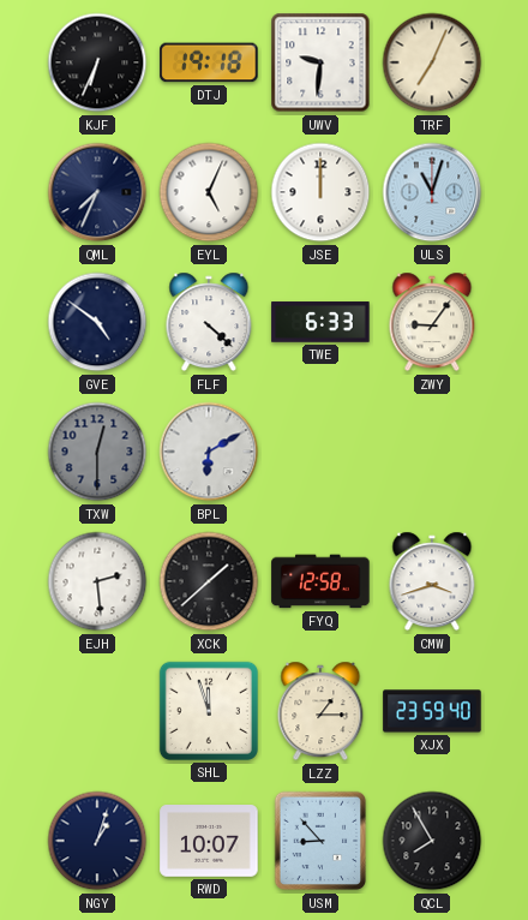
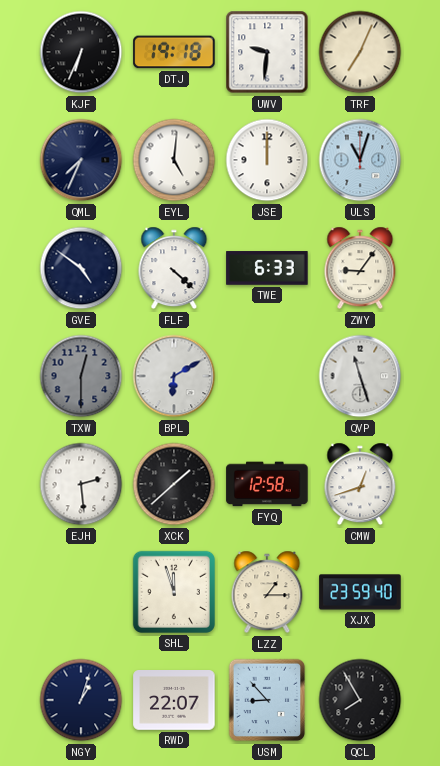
EYL: 5:04 -> 5:01 (174, 160)
QVP: none -> 11:27 (360, 376)
CMW: 3:42 -> 12:42 (360, 484)
RWD: 10:07 -> 22:07 (174, 700)
